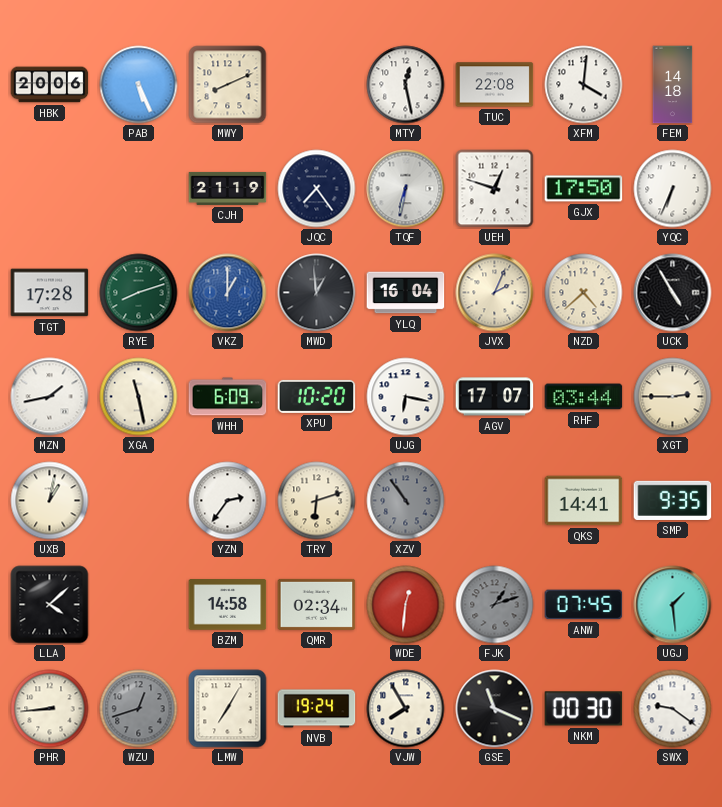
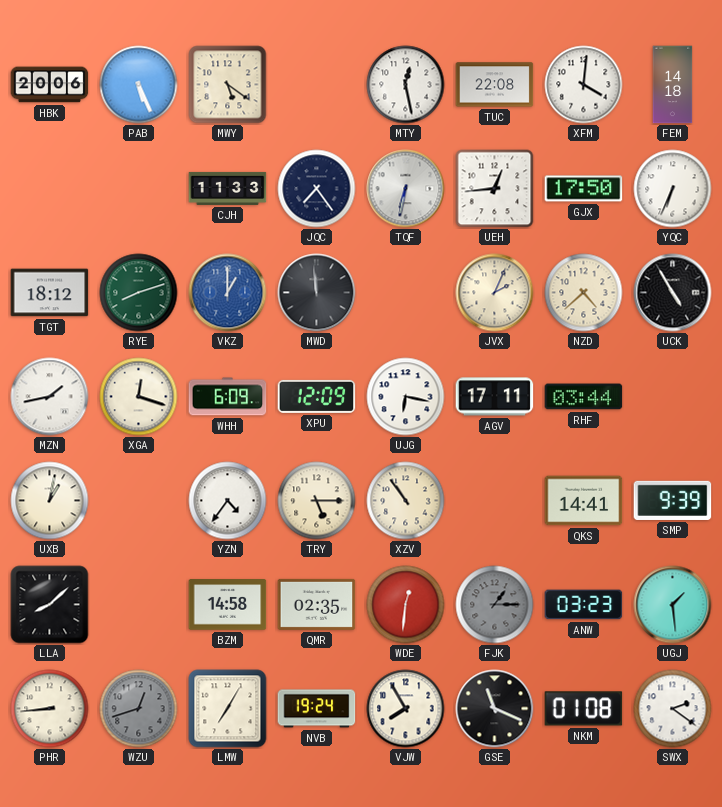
MWY: 8:11 -> 5:21 (228, 85)
CJH: 21:19 -> 11:33 (228, 188)
UEH: 12:48 -> 12:44 (495, 189)
TGT: 17:28 -> 18:12 (50, 293)
MWD: 12:59 -> 11:59 (317, 293)
YLQ: 16:04 -> none (406, 293)
XGA: 11:28 -> 12:18 (139, 397)
XPU: 10:20 -> 12:09 (317, 396)
AGV: 17:07 -> 17:11 (495, 397)
XGT: 2:45 -> none (673, 397)
YZN: 2:36 -> 4:36 (228, 501)
TRY: 6:12 -> 5:15 (317, 501)
XZV dial: grey -> cream (406, 501)
SMP: 9:35 -> 9:39 (673, 500)
LLA: 4:08 -> 8:08 (50, 605)
QMR: 02:34 -> 02:35 (317, 604)
FJK: 1:12 -> 1:15 (495, 605)
ANW: 07:45 -> 03:23 (584, 605)
NKM: 00:30 -> 01:08 (584, 709)
SWX: 9:21 -> 2:21 (673, 709)
